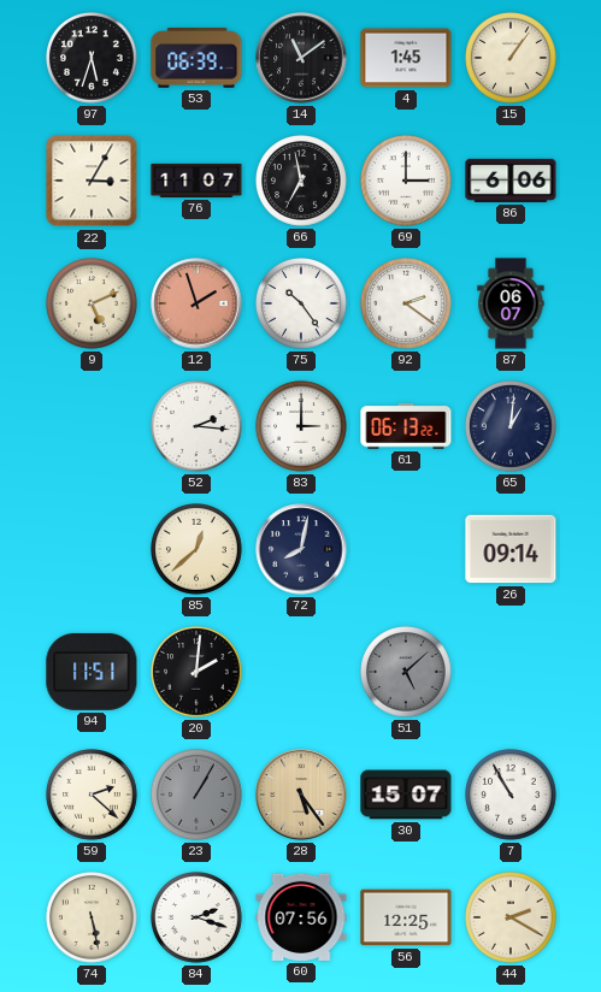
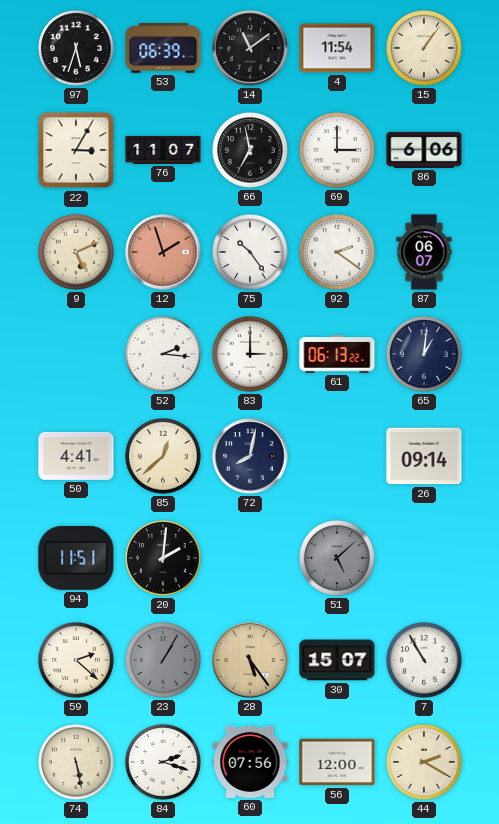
4: 1:45 -> 11:54 (337, 48)
50: none -> 4:41 (76, 456)
56: 12:25 -> 12:00 (337, 762)
